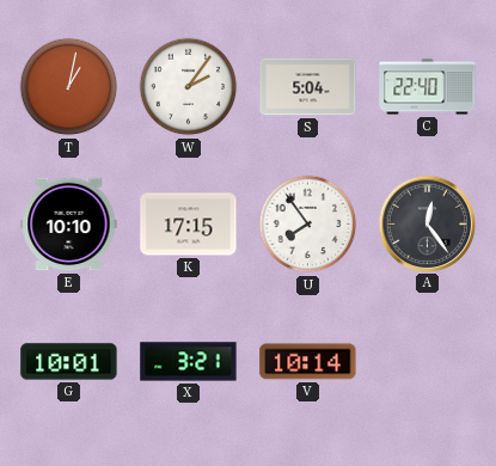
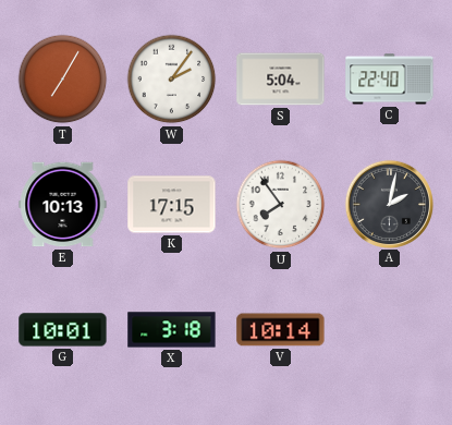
T: 1:02 -> 7:05 (63, 80)
E: 10:10 -> 10:13 (63, 205)
A: 12:24 -> 2:02 (389, 204)
X: 3:21 -> 3:18 (172, 330)
